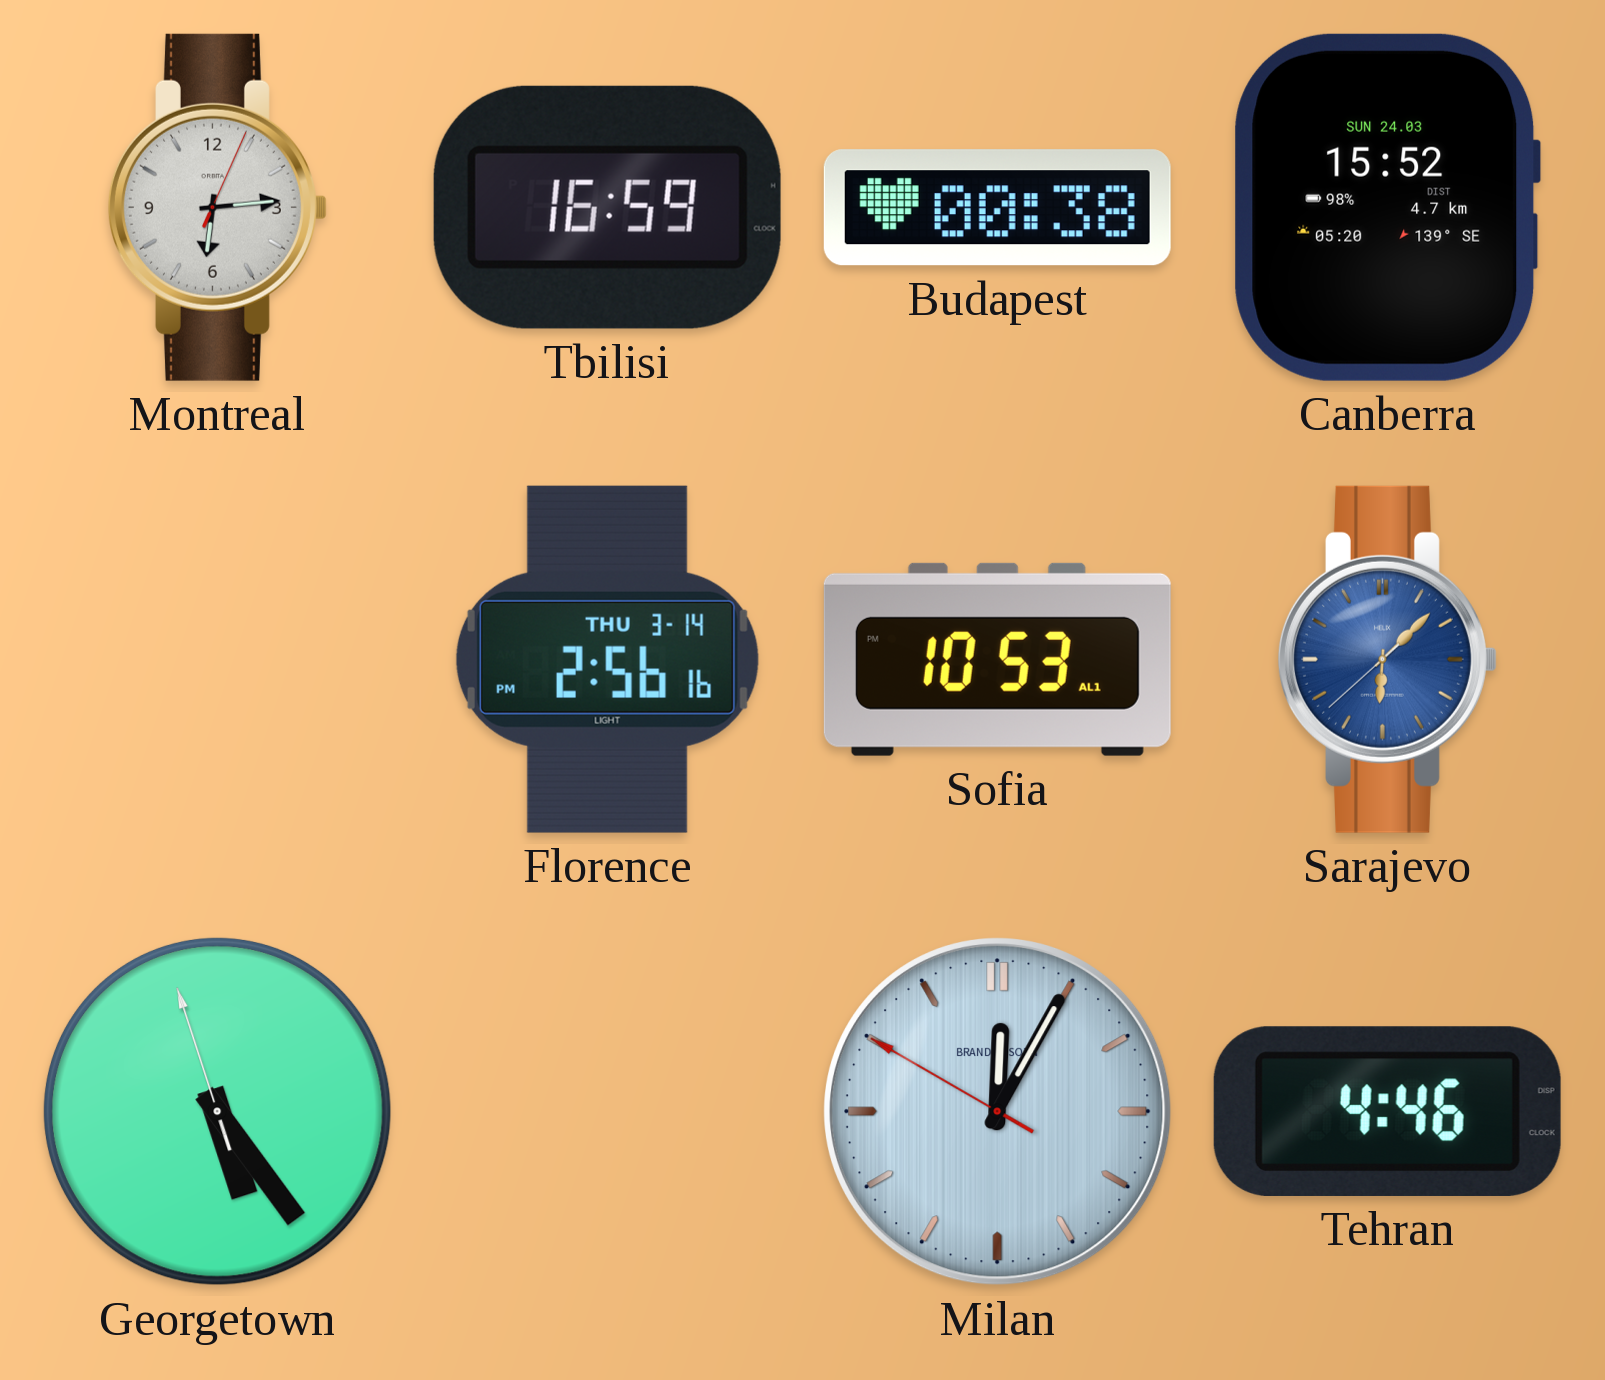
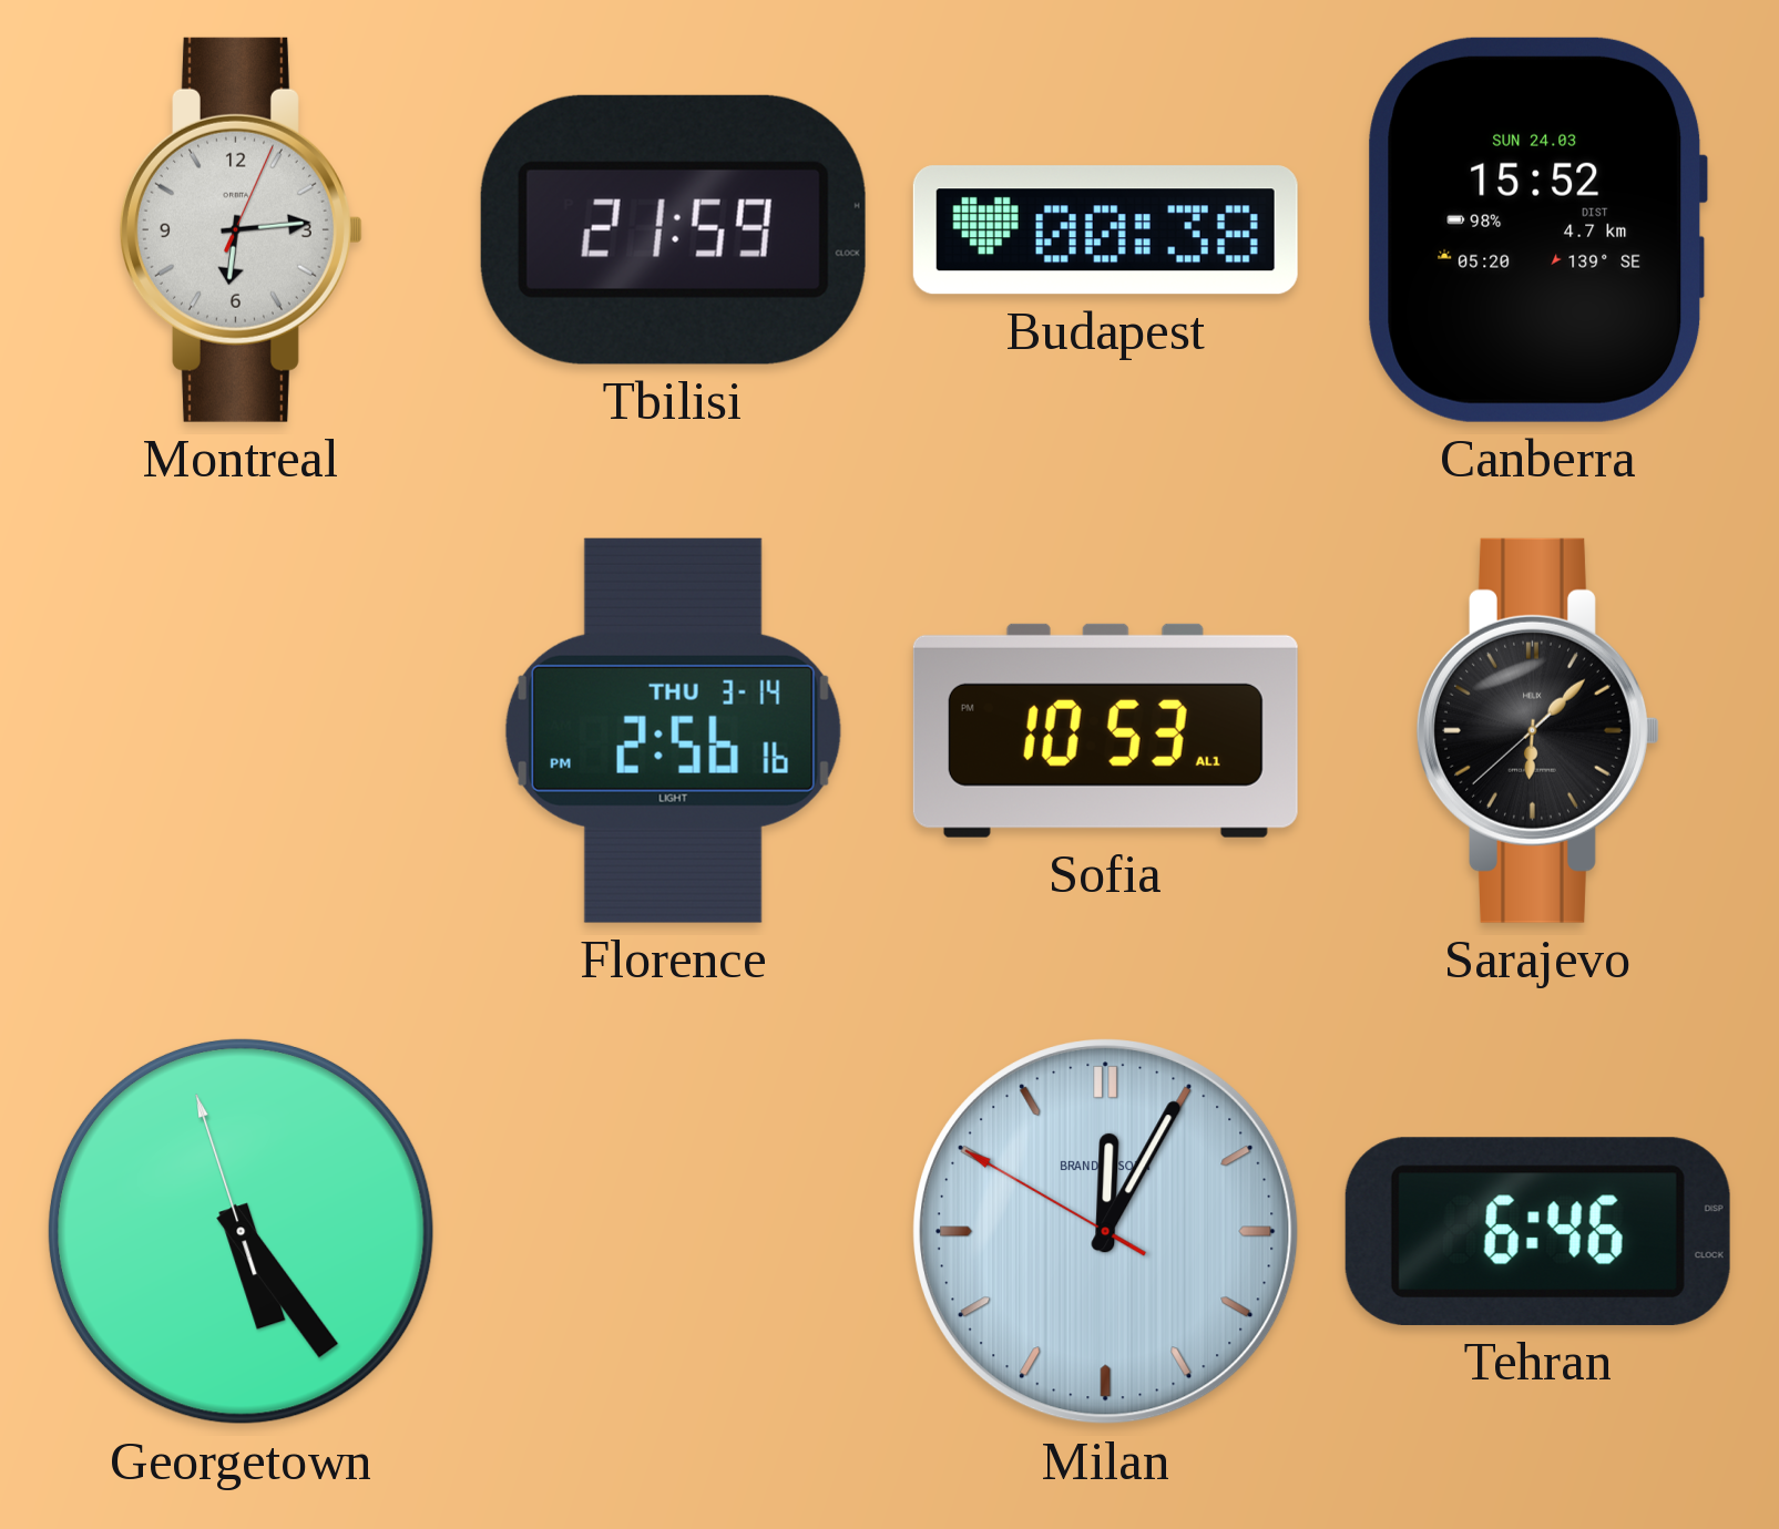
Tbilisi: 16:59 -> 21:59 (673, 229)
Sarajevo dial: blue -> black (1537, 730)
Tehran: 4:46 -> 6:46 (1537, 1231)
